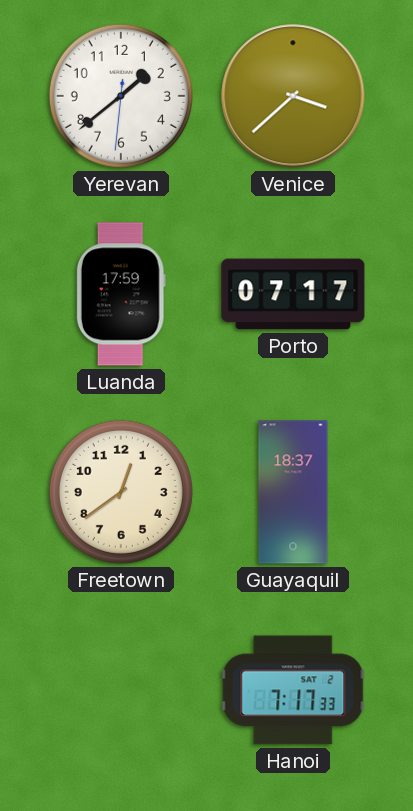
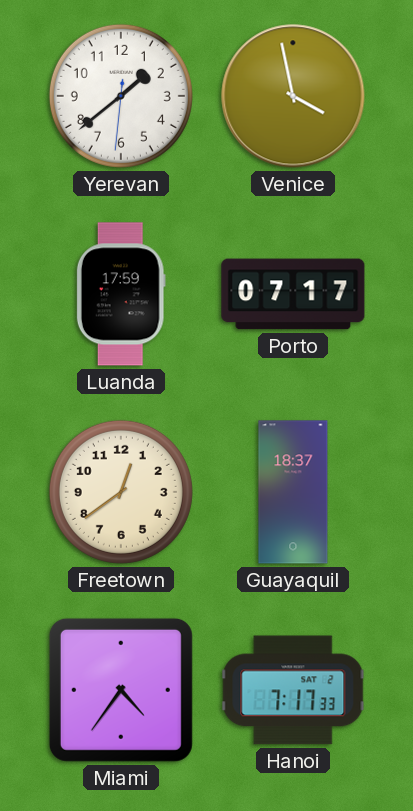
Venice: 3:38 -> 3:58 (293, 96)
Miami: none -> 4:36 (121, 690)
